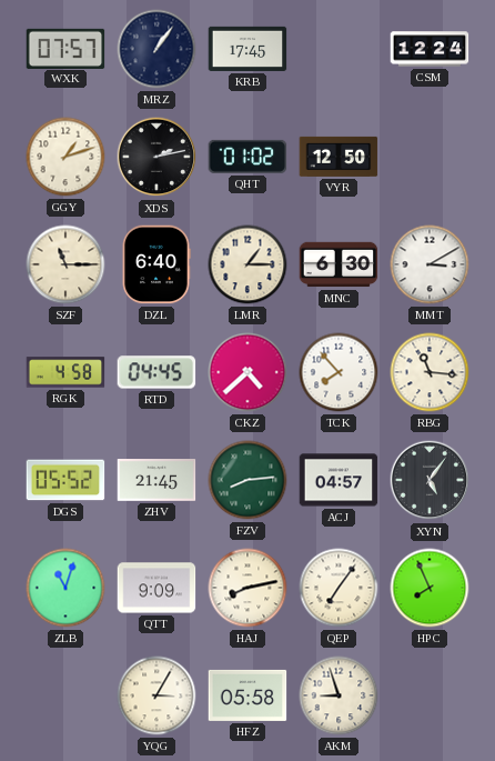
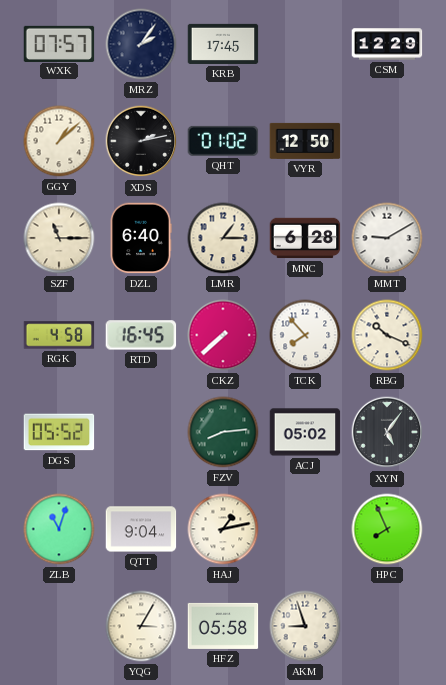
MRZ: 1:06 -> 2:06 (141, 44)
CSM: 12:24 -> 12:29 (387, 44)
GGY: 1:12 -> 1:08 (59, 141)
MNC: 6:30 -> 6:28 (305, 238)
MMT: 3:10 -> 9:10 (387, 238)
RTD: 04:45 -> 16:45 (141, 335)
CKZ: 4:38 -> 7:38 (223, 335)
RBG: 11:16 -> 10:19 (387, 335)
ZHV: 21:45 -> none (156, 480)
ACJ: 04:57 -> 05:02 (305, 432)
QTT: 9:09 -> 9:04 (141, 529)
HAJ: 8:13 -> 1:13 (223, 529)
QEP: 7:06 -> none (339, 588)
